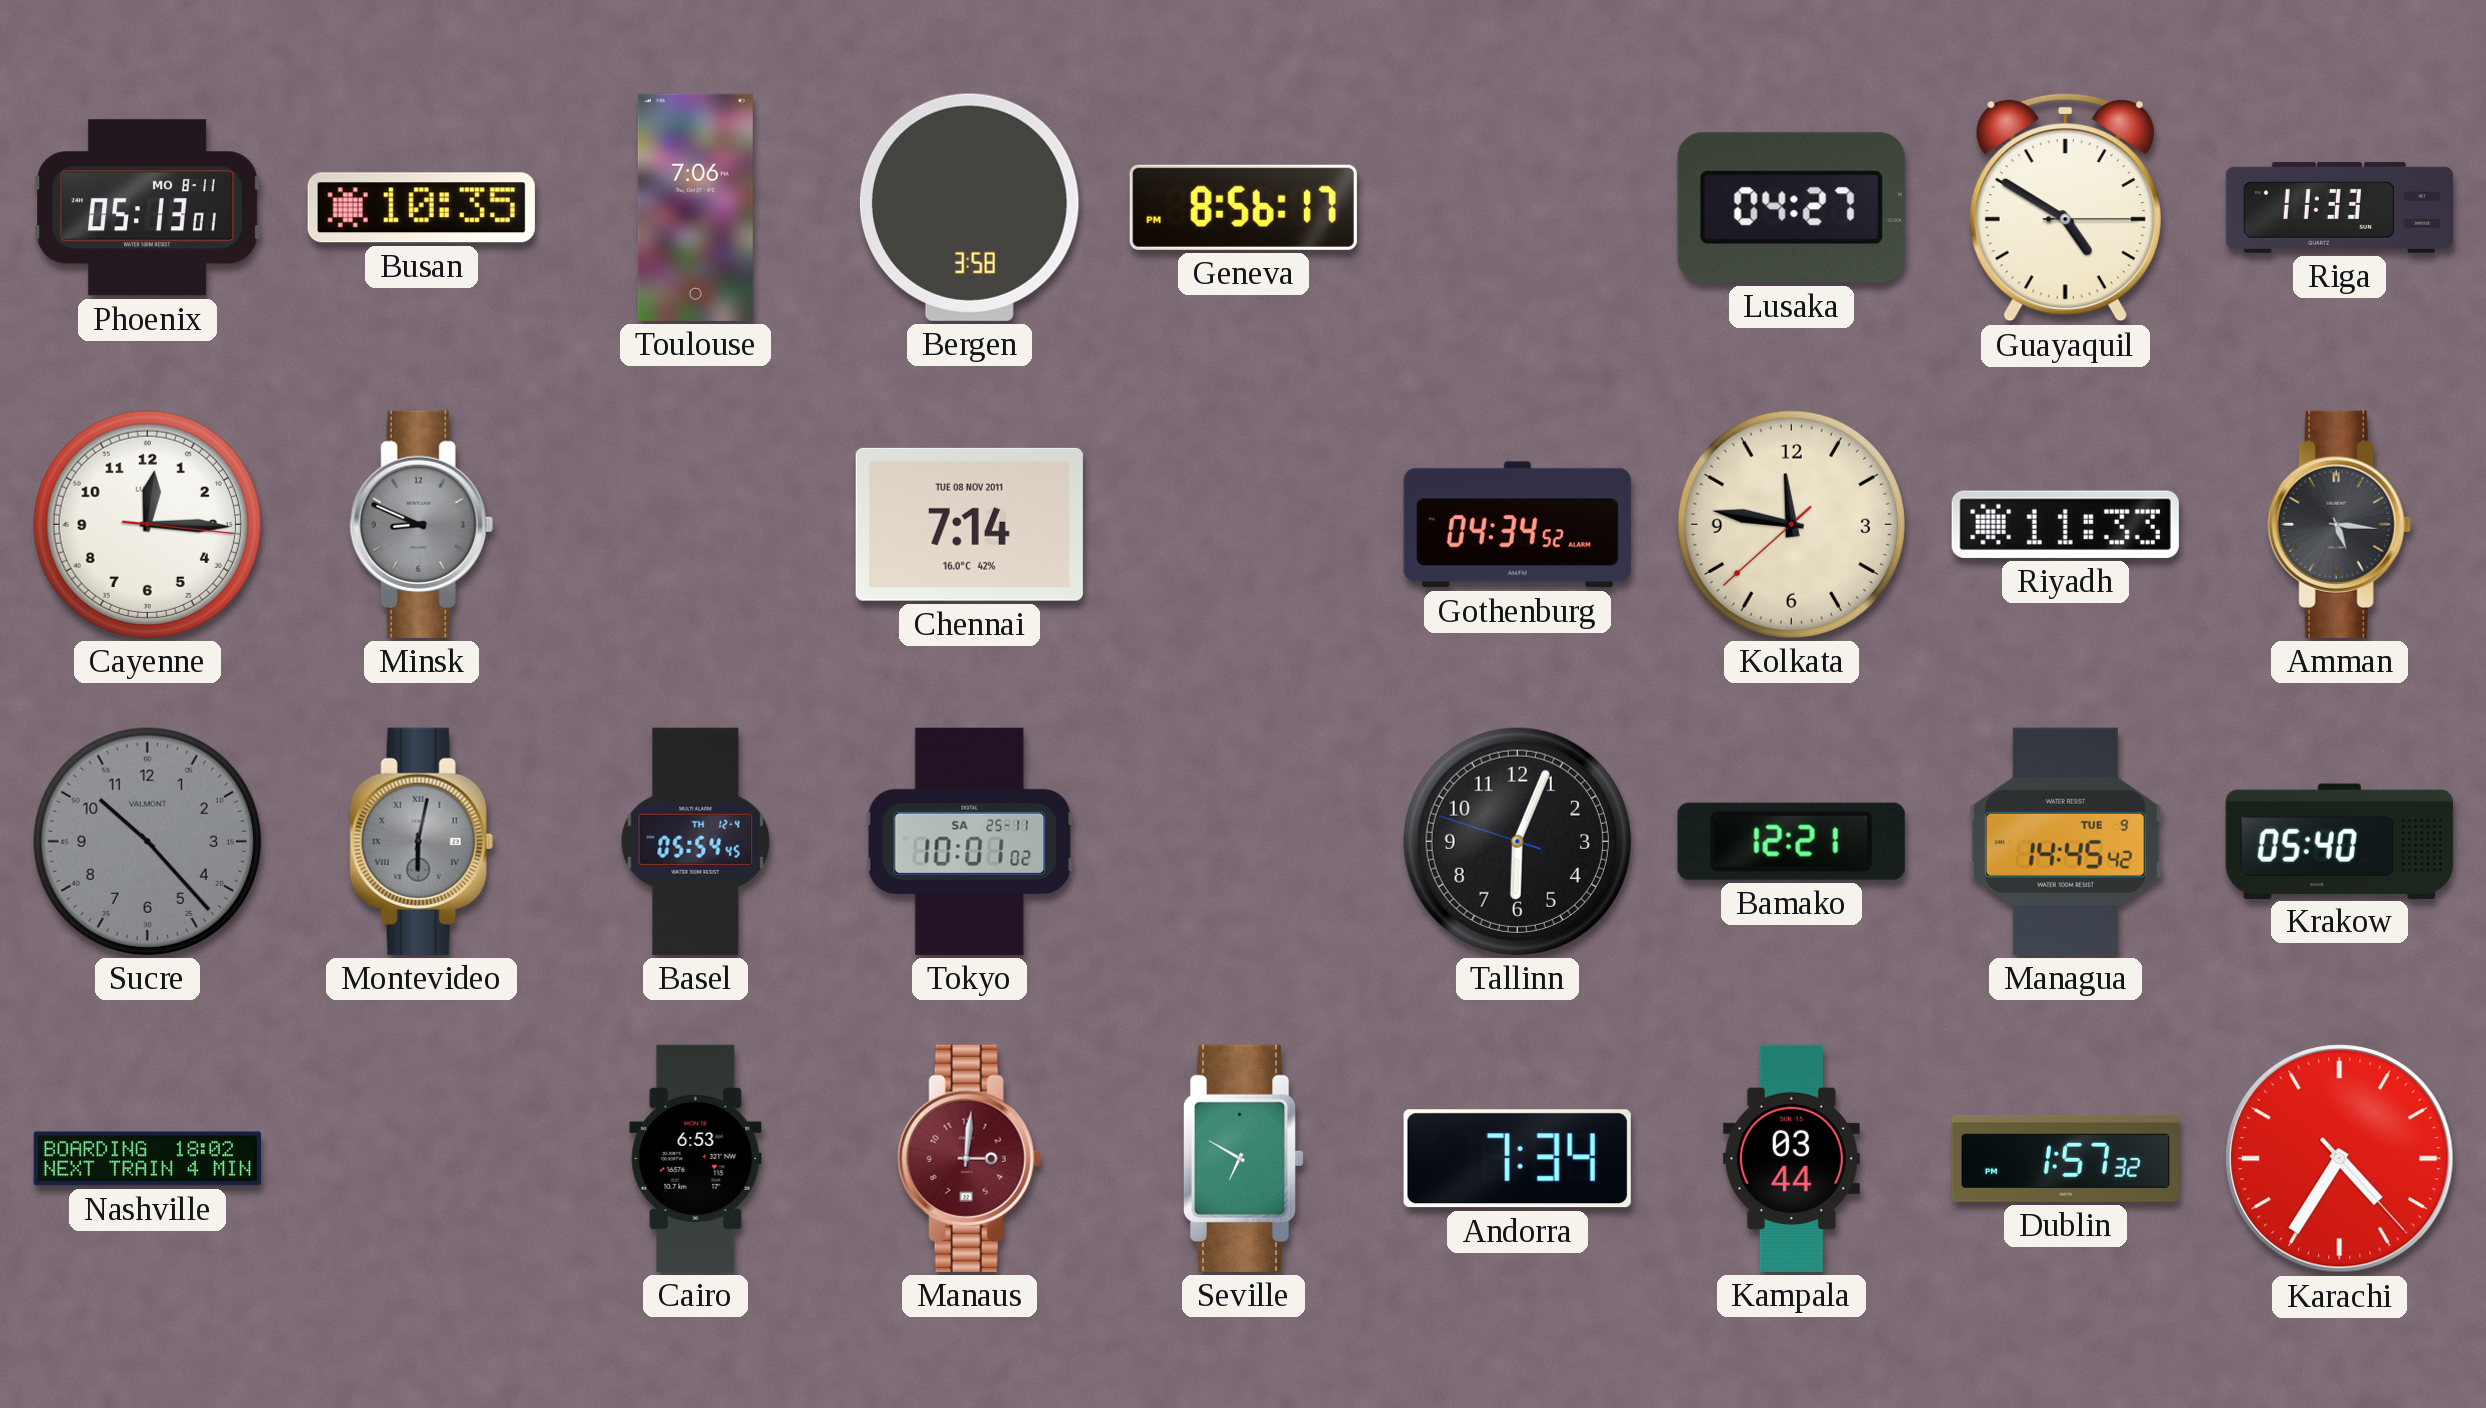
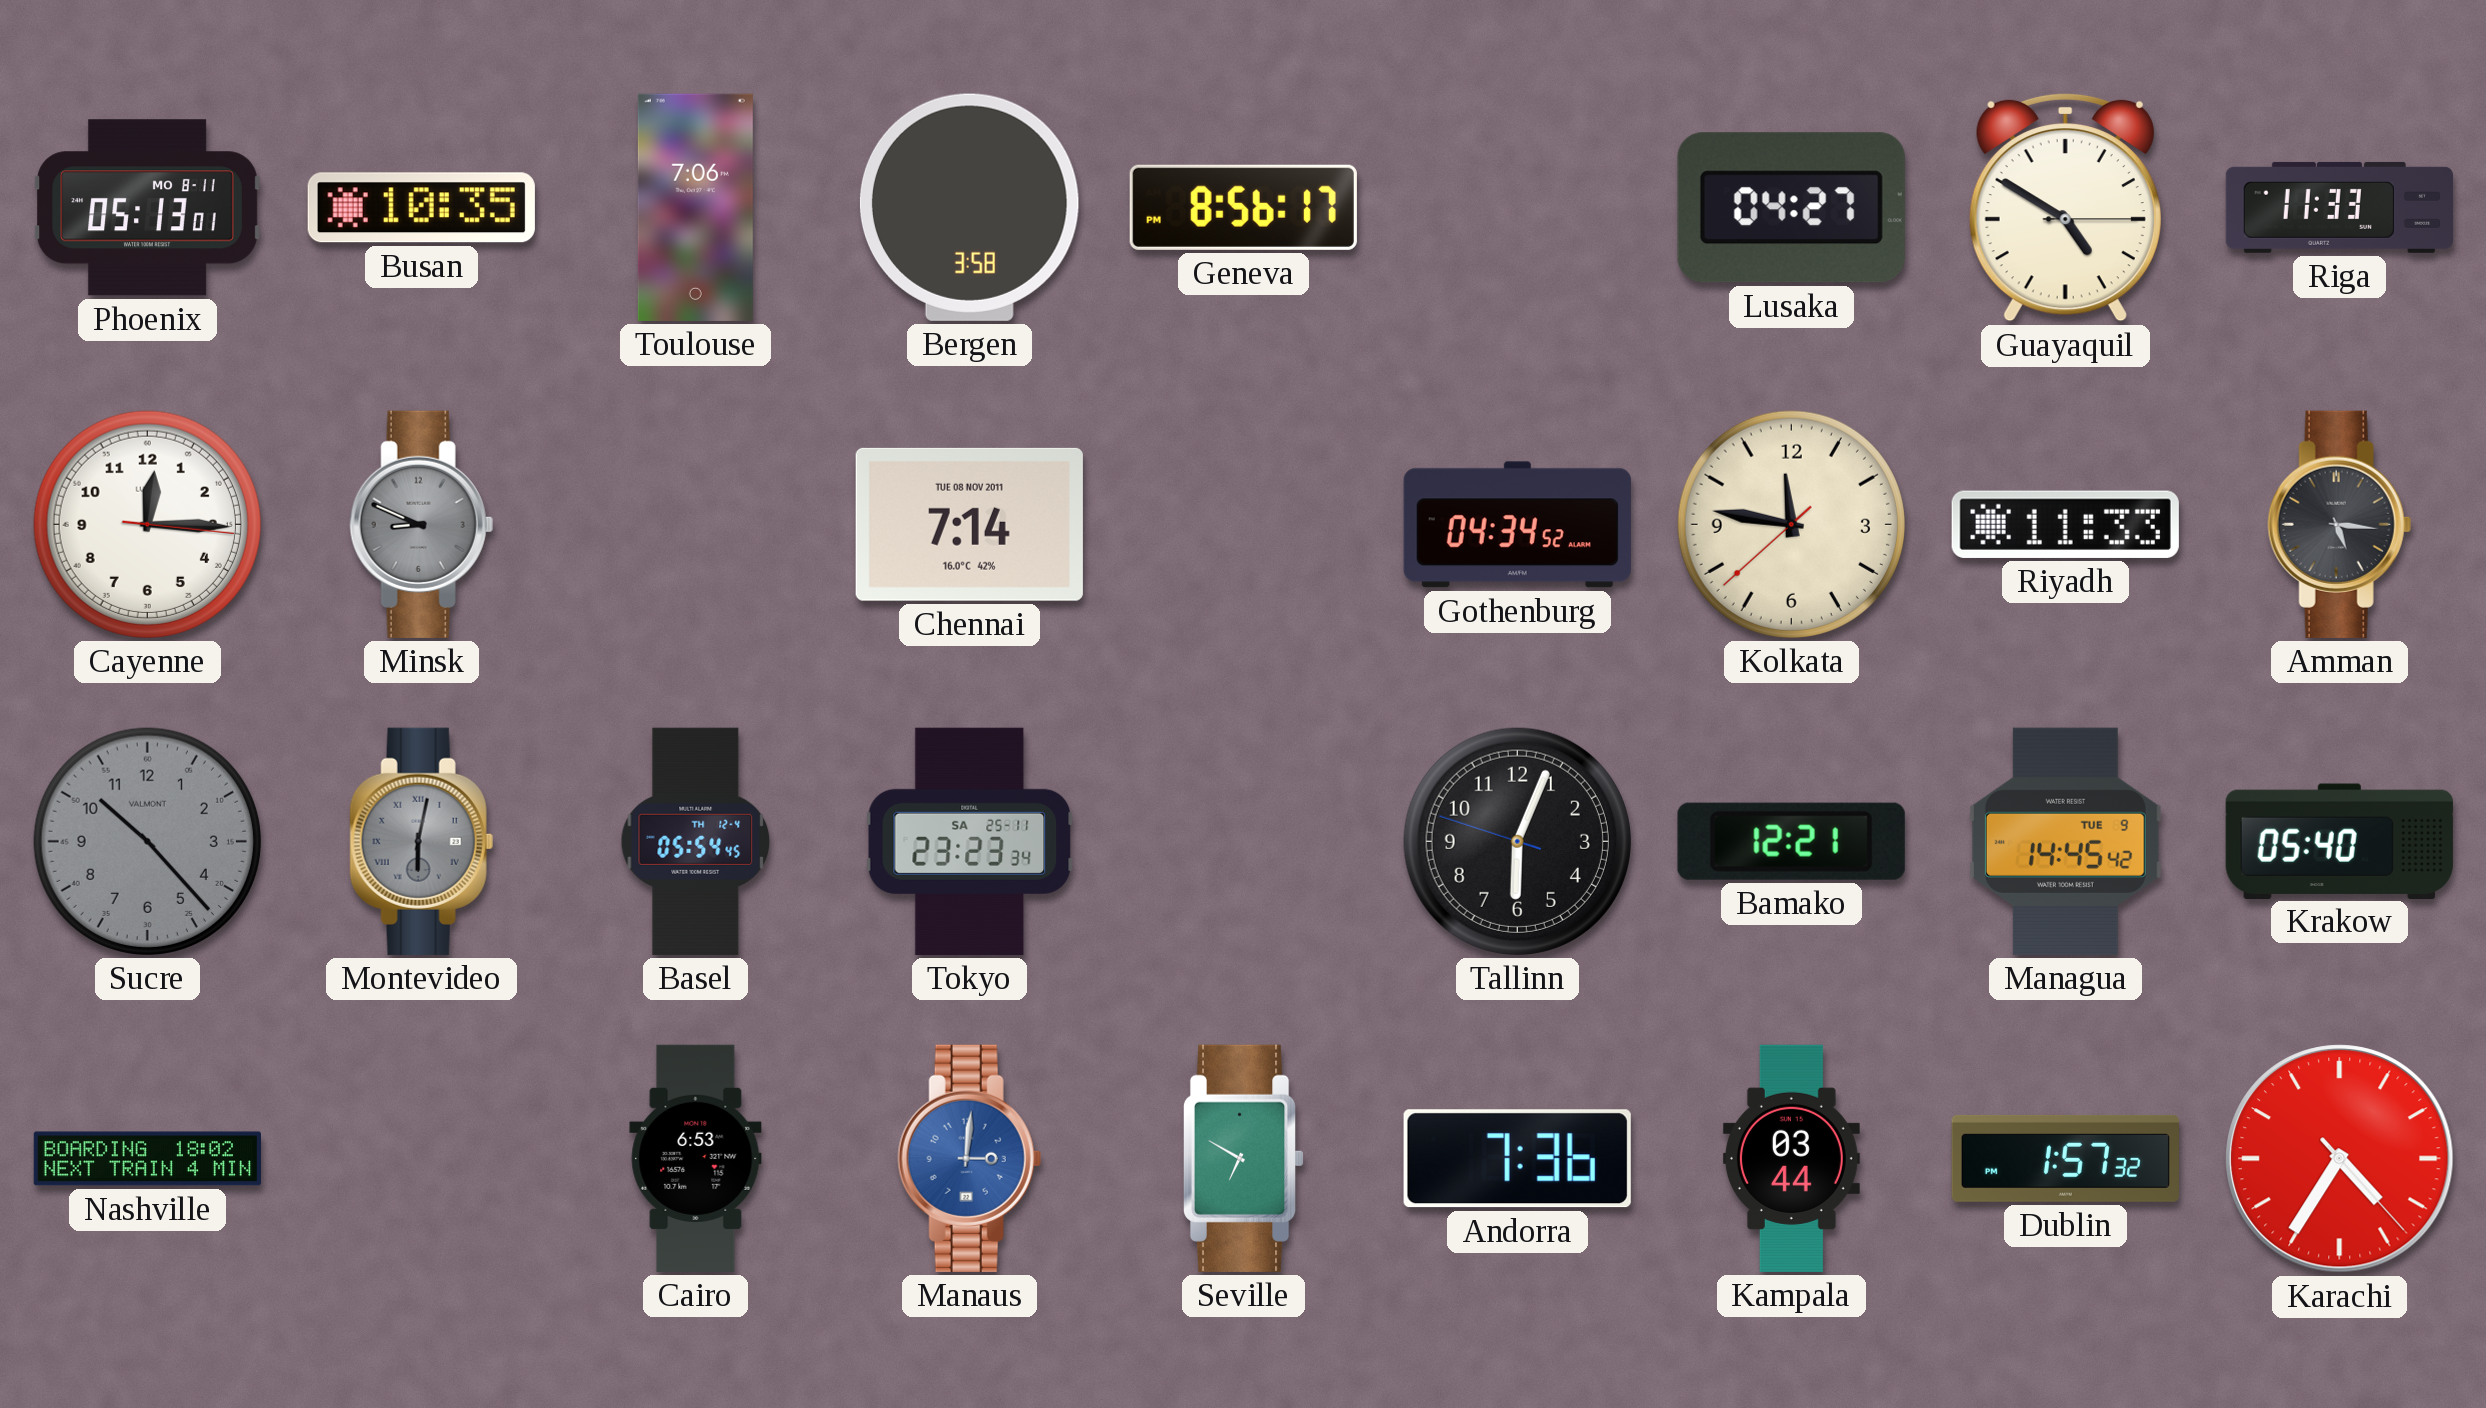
Tokyo: 10:01 -> 23:23 (970, 841)
Manaus dial: burgundy -> blue (969, 1158)
Andorra: 7:34 -> 7:36 (1517, 1159)
